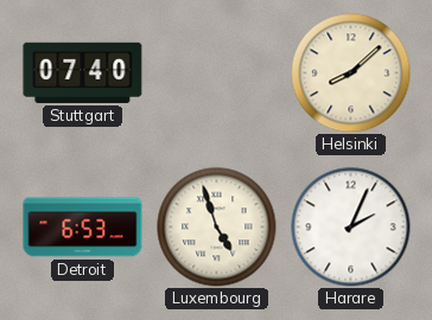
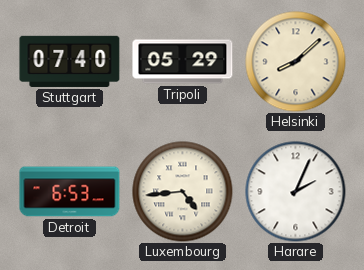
Tripoli: none -> 05:29 (183, 62)
Luxembourg: 4:57 -> 4:44 (183, 192)
